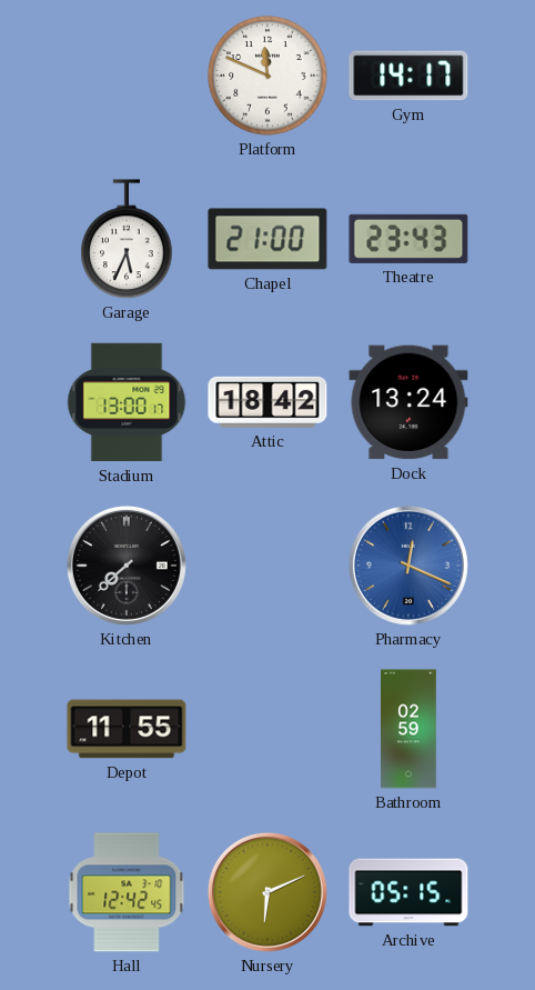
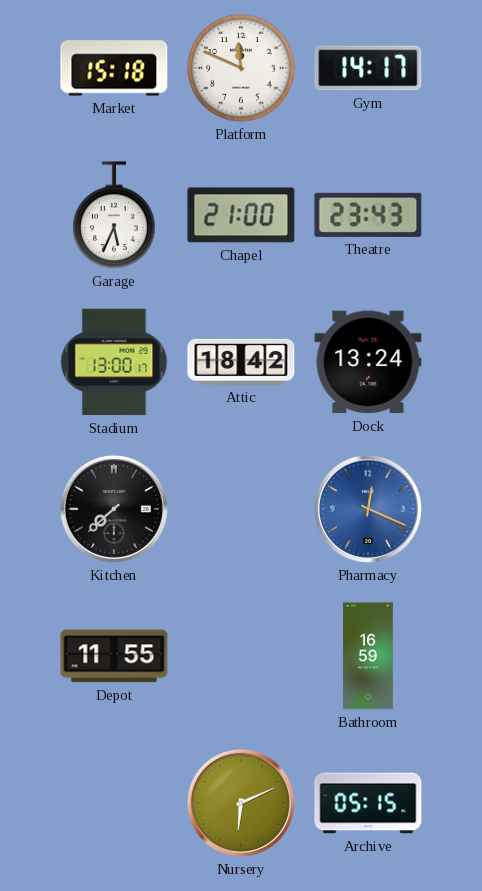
Market: none -> 15:18 (114, 68)
Bathroom: 02:59 -> 16:59 (368, 656)
Hall: 12:42 -> none (127, 892)
